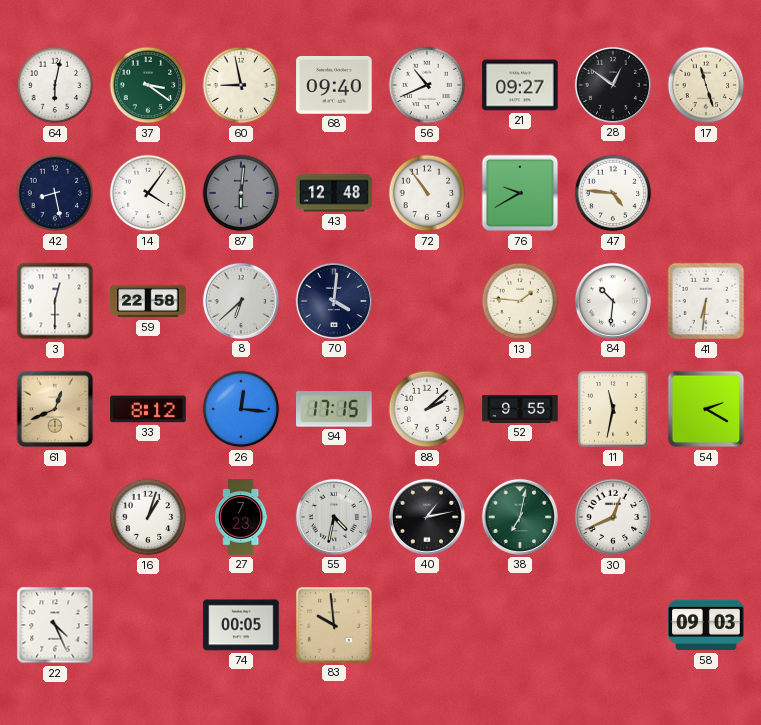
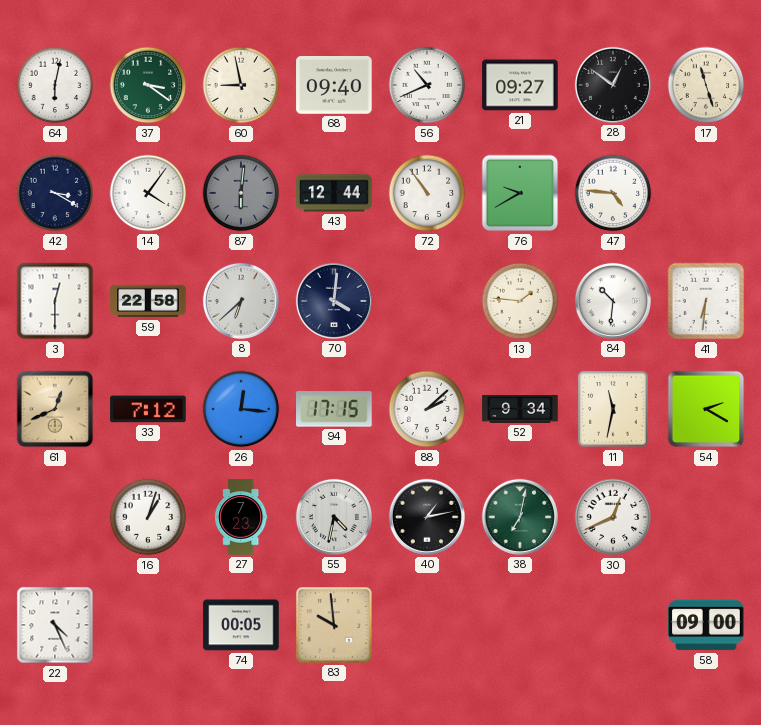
42: 8:28 -> 3:20 (55, 193)
43: 12:48 -> 12:44 (334, 193)
33: 8:12 -> 7:12 (148, 409)
52: 9:55 -> 9:34 (520, 410)
58: 09:03 -> 09:00 (706, 625)
